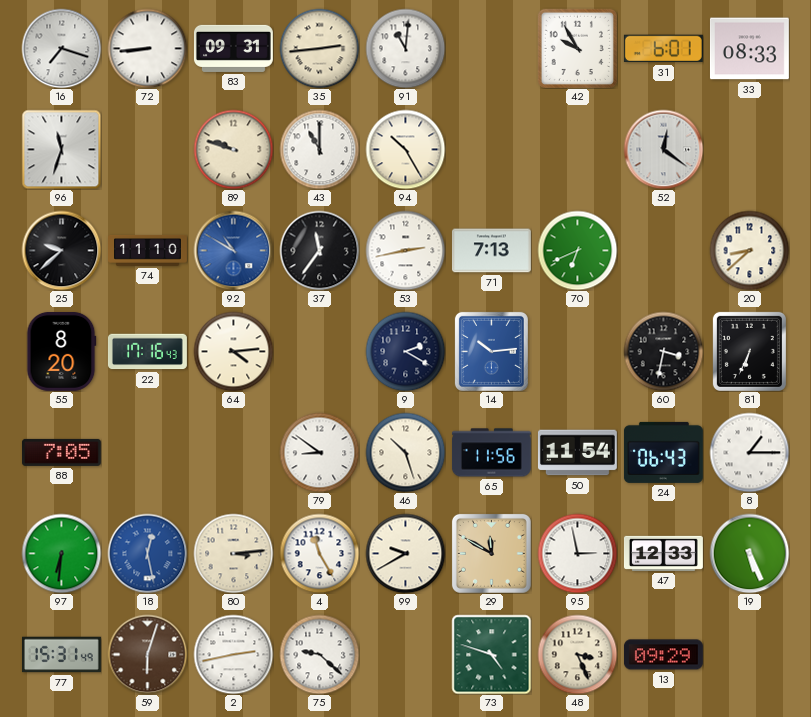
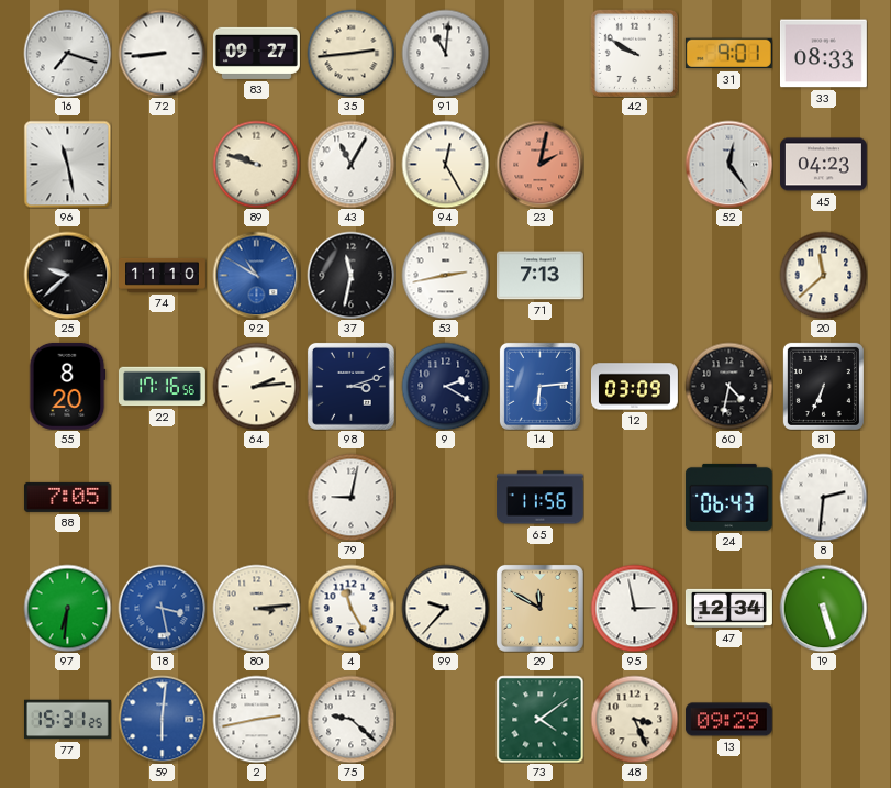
83: 09:31 -> 09:27 (256, 53)
42: 9:55 -> 9:50 (634, 53)
31: 6:01 -> 9:01 (728, 54)
96: 11:33 -> 11:28 (67, 164)
43: 11:00 -> 11:05 (350, 164)
94: 10:25 -> 12:25 (445, 164)
23: none -> 2:02 (539, 164)
52: 12:21 -> 12:24 (728, 164)
45: none -> 04:23 (823, 165)
37: 11:36 -> 11:32 (350, 275)
70: 6:41 -> none (577, 250)
20: 8:38 -> 11:38 (823, 275)
22: 17:16:43 -> 17:16:56 (162, 387)
64: 4:14 -> 2:14 (256, 386)
98: none -> 3:12 (350, 386)
14: 10:14 -> 6:14 (539, 386)
12: none -> 03:09 (634, 387)
60: 3:32 -> 4:32 (728, 386)
79: 8:51 -> 9:02 (350, 497)
46: 10:27 -> none (405, 452)
50: 11:54 -> none (577, 453)
8: 1:15 -> 2:31 (823, 497)
18: 12:28 -> 3:28 (162, 608)
99: 9:40 -> 9:37 (445, 608)
47: 12:33 -> 12:34 (728, 608)
19: 5:26 -> 5:27 (823, 608)
77: 15:31:49 -> 15:31:25 (67, 720)
59: 6:03 -> 6:01 (162, 719)
59 dial: brown -> blue (162, 719)
73: 4:48 -> 4:09 (539, 719)
